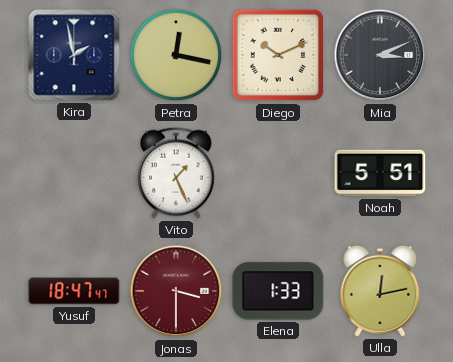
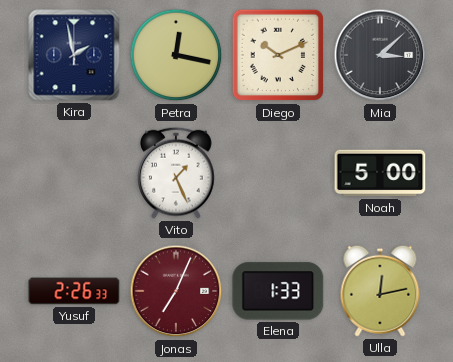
Mia: 3:11 -> 3:08 (380, 55)
Noah: 5:51 -> 5:00 (380, 173)
Yusuf: 18:47 -> 2:26 (74, 291)
Jonas: 3:30 -> 7:04 (176, 291)
